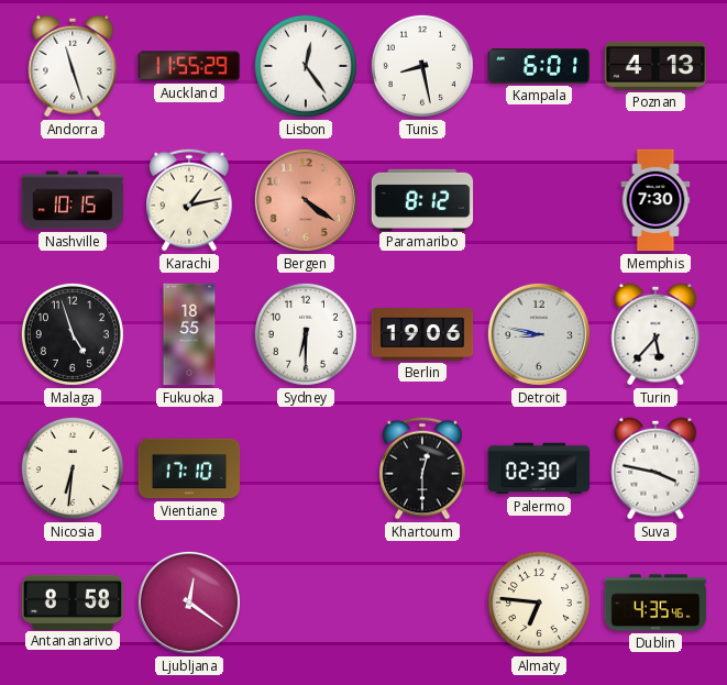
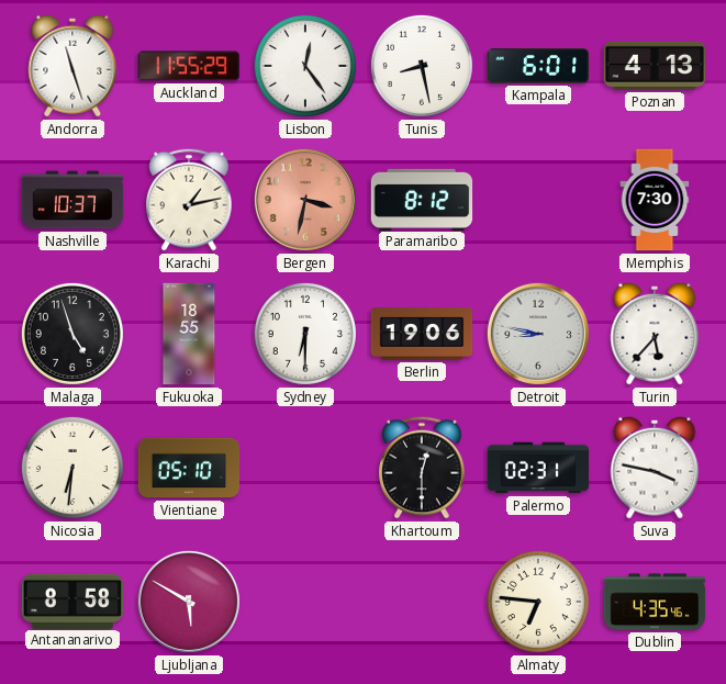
Nashville: 10:15 -> 10:37 (72, 200)
Bergen: 4:21 -> 3:32 (305, 200)
Vientiane: 17:10 -> 05:10 (189, 468)
Palermo: 02:30 -> 02:31 (538, 468)
Ljubljana: 12:21 -> 5:50 (189, 602)
